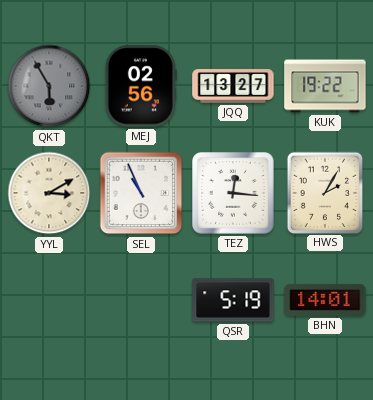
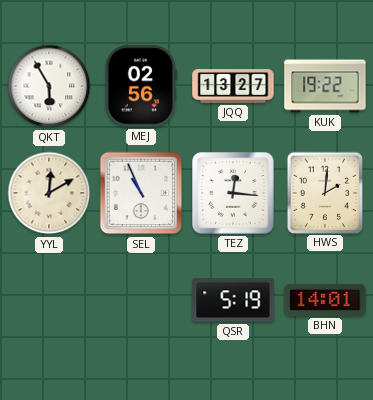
QKT dial: grey -> white (49, 86)
YYL: 3:10 -> 12:10 (49, 193)
HWS: 2:05 -> 2:01 (324, 192)
